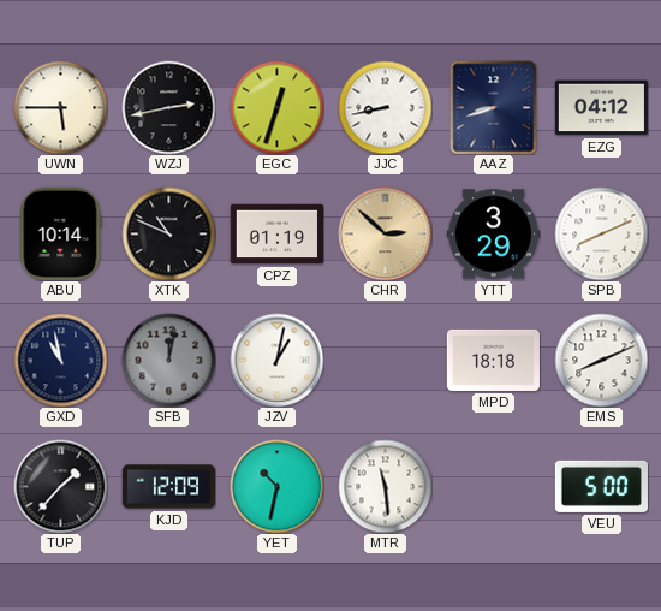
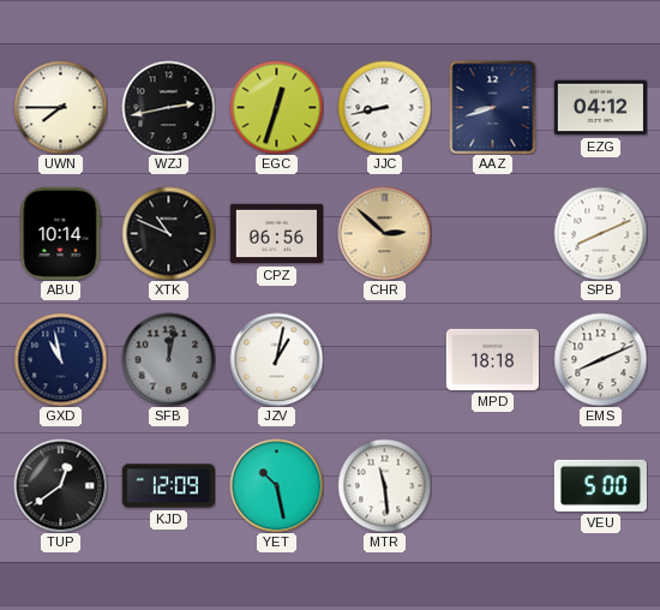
UWN: 5:45 -> 7:45 (60, 107)
CPZ: 01:19 -> 06:56 (276, 234)
YTT: 3:29 -> none (493, 235)
TUP: 1:37 -> 12:39 (60, 485)
YET: 10:32 -> 10:28 (276, 485)
